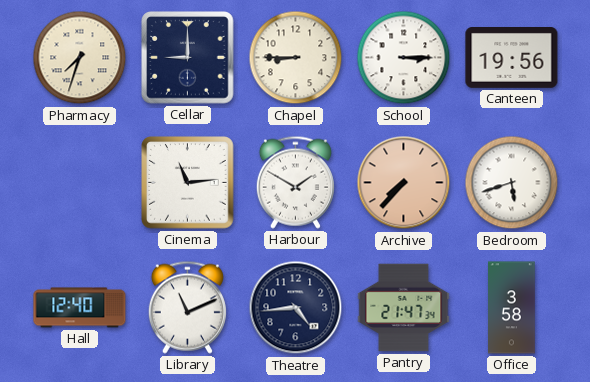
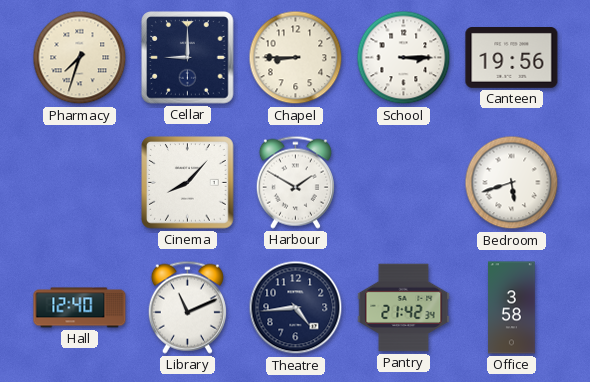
Cinema: 11:14 -> 8:07 (188, 183)
Archive: 7:37 -> none (404, 183)
Pantry: 21:47 -> 21:42 (404, 308)
